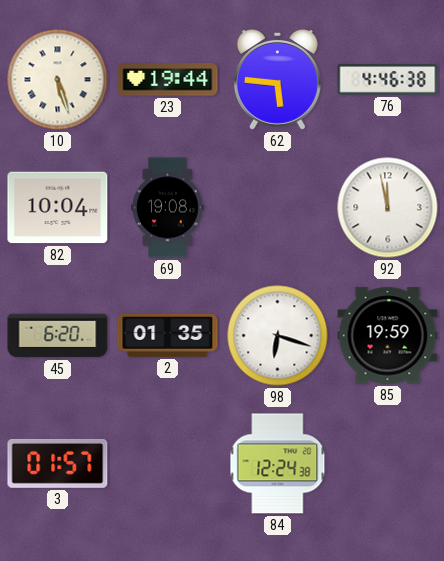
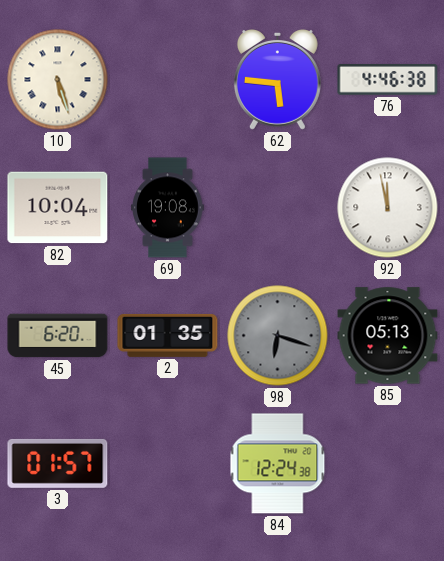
23: 19:44 -> none (168, 80)
98 dial: white -> grey (278, 336)
85: 19:59 -> 05:13 (388, 336)
